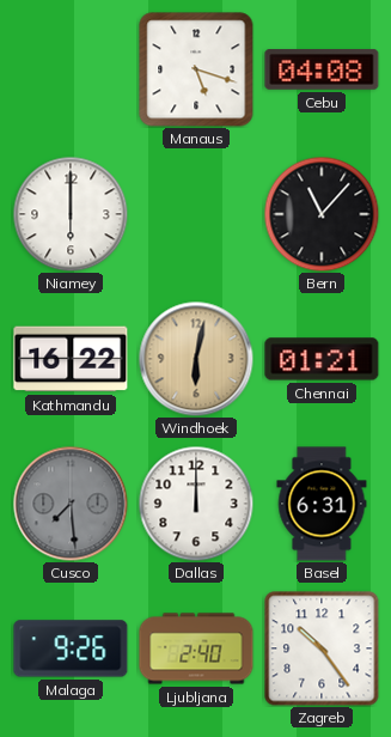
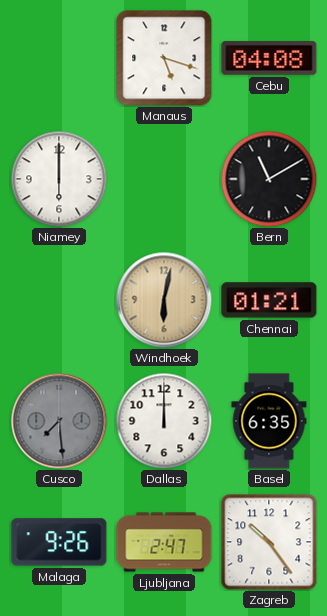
Bern: 11:07 -> 11:10 (269, 179)
Kathmandu: 16:22 -> none (71, 359)
Basel: 6:31 -> 6:35 (269, 421)
Ljubljana: 2:40 -> 2:47 (164, 542)
